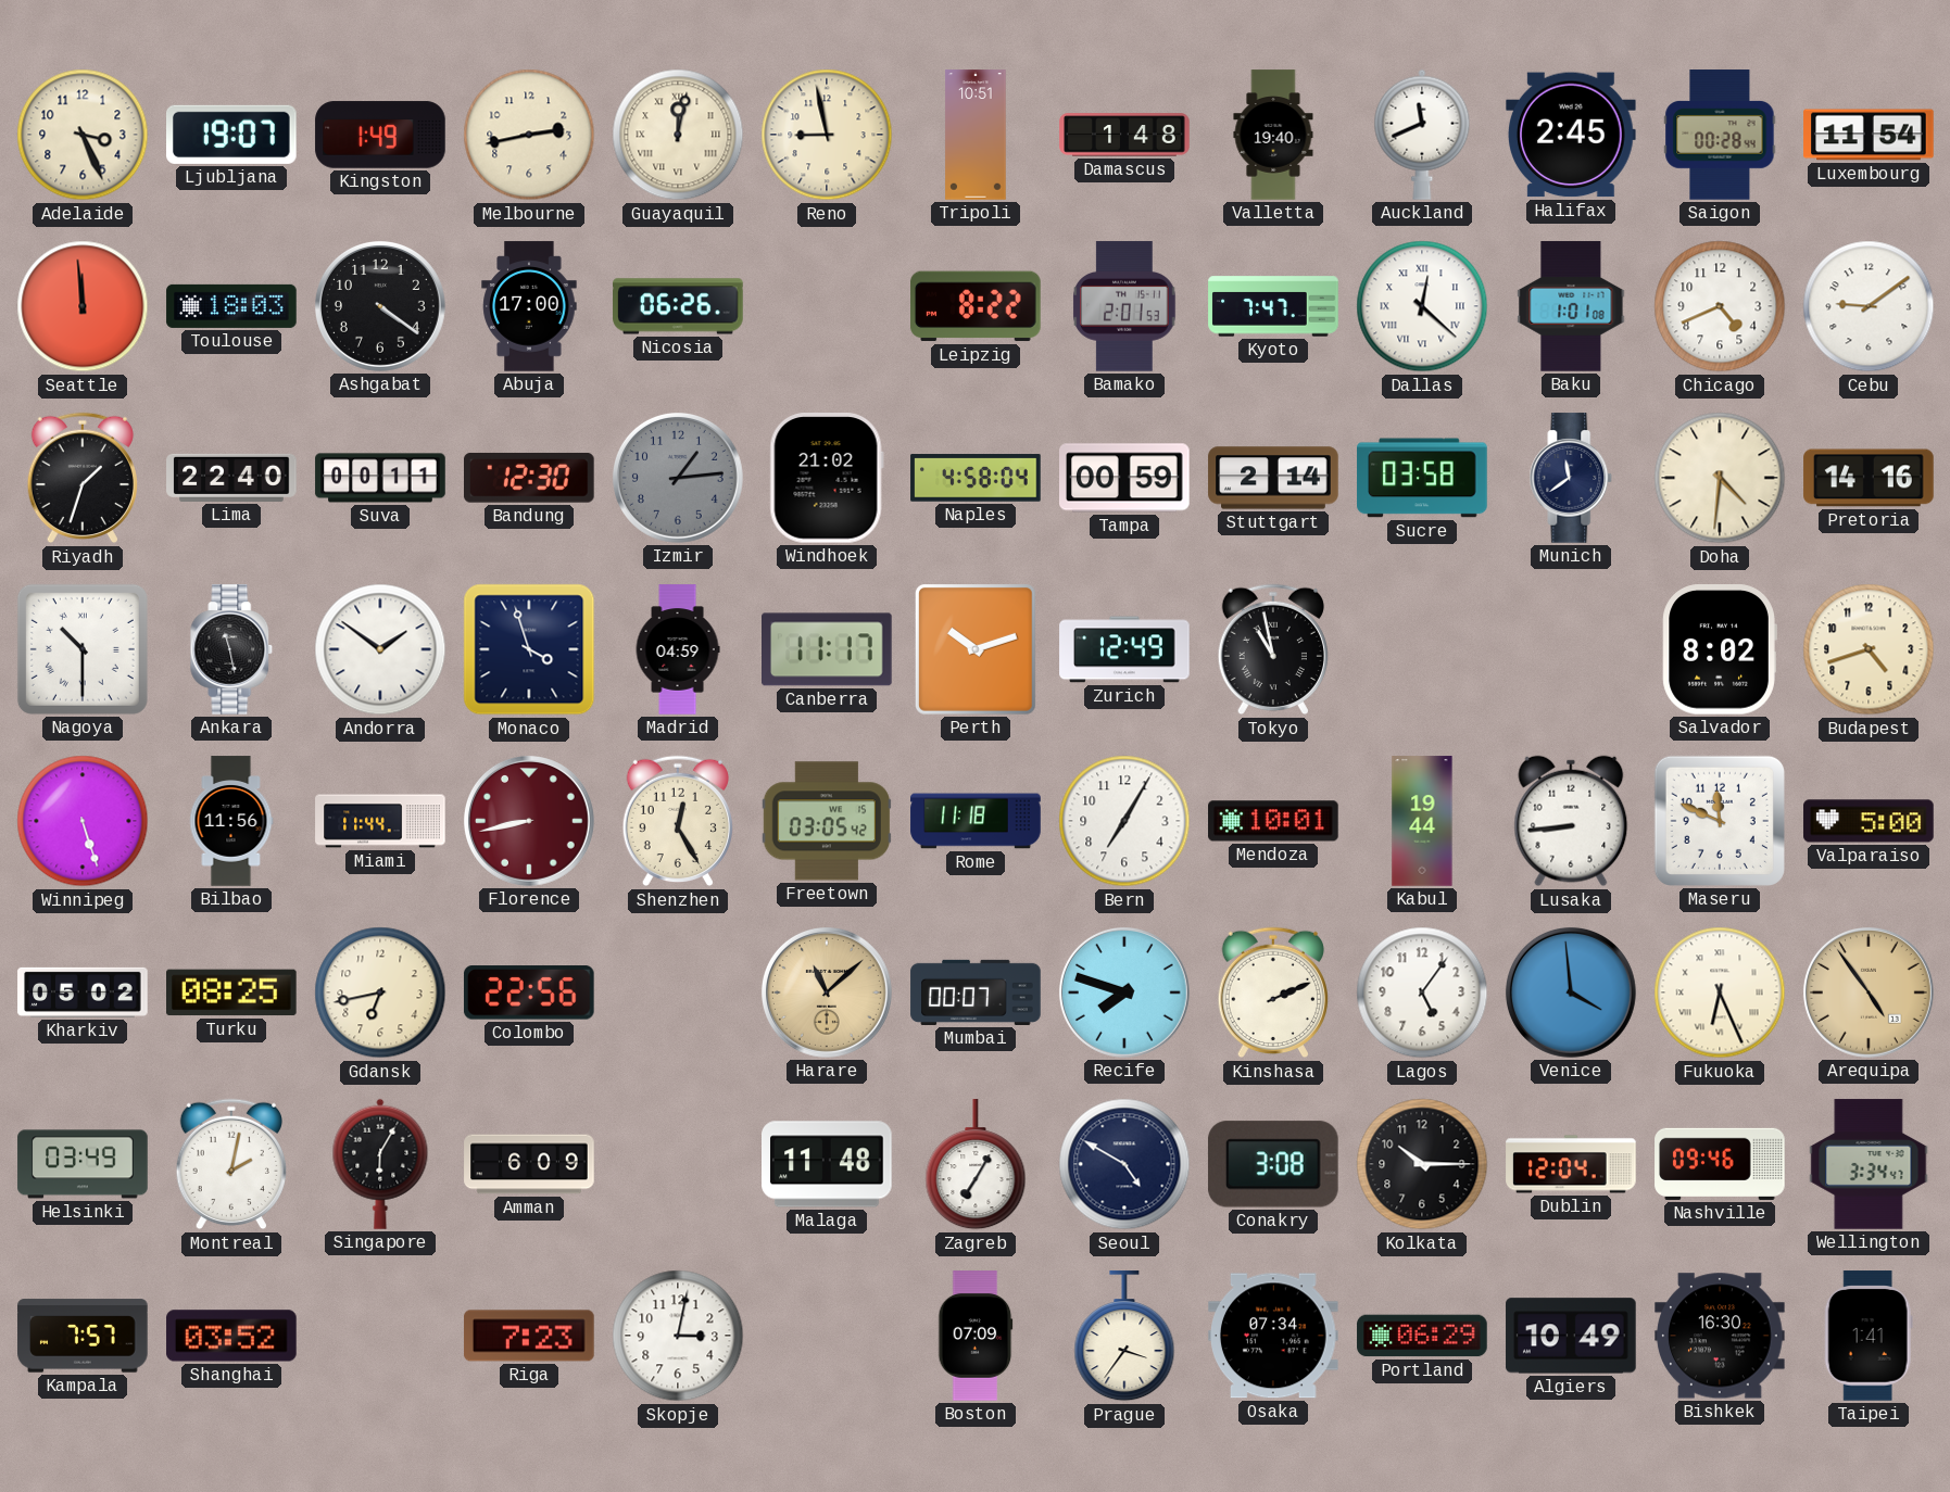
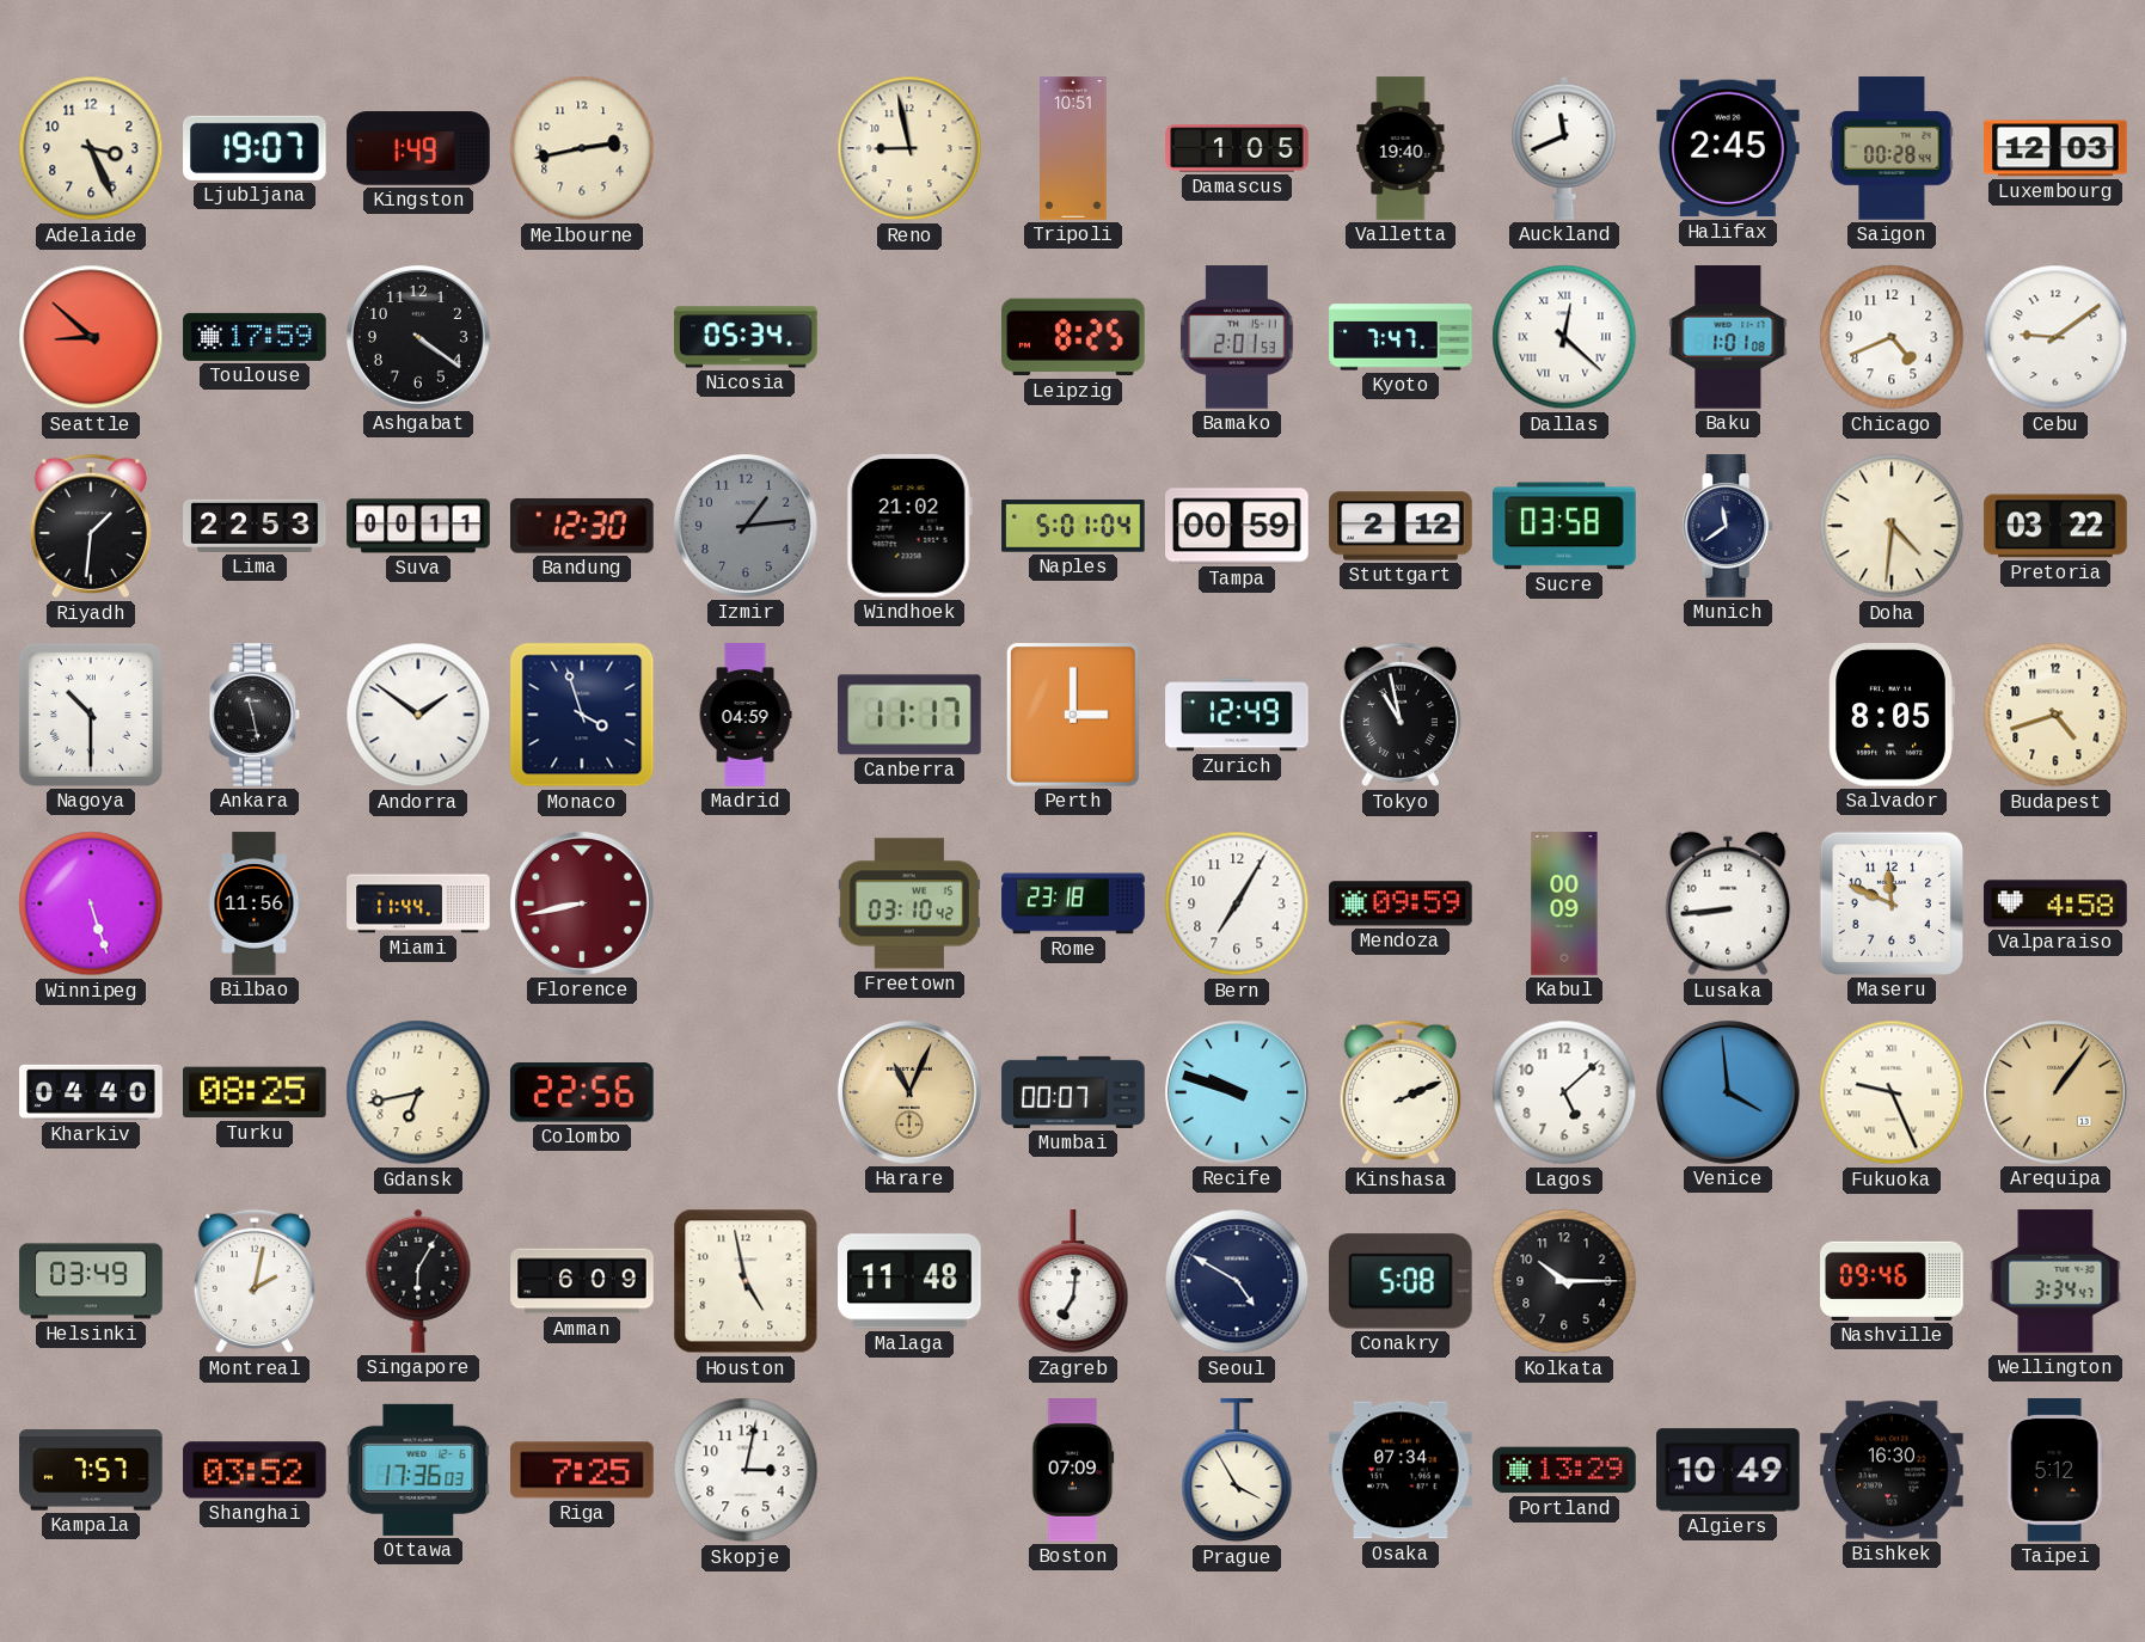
Guayaquil: 12:02 -> none (678, 135)
Damascus: 1:48 -> 1:05 (1237, 148)
Luxembourg: 11:54 -> 12:03 (2055, 148)
Seattle: 11:59 -> 8:52 (91, 337)
Toulouse: 18:03 -> 17:59 (255, 337)
Abuja: 17:00 -> none (529, 306)
Nicosia: 06:26 -> 05:34 (746, 337)
Leipzig: 8:22 -> 8:25 (1073, 337)
Riyadh: 1:33 -> 1:31 (90, 526)
Lima: 22:40 -> 22:53 (255, 526)
Naples: 4:58 -> 5:01 (1073, 526)
Stuttgart: 2:14 -> 2:12 (1401, 526)
Pretoria: 14:16 -> 03:22 (2055, 526)
Perth: 10:12 -> 3:00 (1073, 716)
Salvador: 8:02 -> 8:05 (1892, 716)
Shenzhen: 12:25 -> none (677, 821)
Freetown: 03:05 -> 03:10 (909, 903)
Rome: 11:18 -> 23:18 (1073, 903)
Mendoza: 10:01 -> 09:59 (1401, 903)
Kabul: 19:44 -> 00:09 (1564, 903)
Valparaiso: 5:00 -> 4:58 (2055, 903)
Kharkiv: 05:02 -> 04:40 (91, 1092)
Harare: 11:08 -> 11:04 (909, 1092)
Recife: 7:48 -> 9:48 (1237, 1092)
Lagos: 5:06 -> 5:08 (1564, 1092)
Fukuoka: 6:26 -> 9:26 (1892, 1092)
Arequipa: 4:54 -> 1:06 (2055, 1092)
Houston: none -> 4:58 (746, 1281)
Zagreb: 7:05 -> 7:01 (1073, 1282)
Conakry: 3:08 -> 5:08 (1401, 1281)
Dublin: 12:04 -> none (1571, 1164)
Ottawa: none -> 17:36 (418, 1470)
Riga: 7:23 -> 7:25 (582, 1470)
Prague: 3:36 -> 3:55 (1237, 1471)
Portland: 06:29 -> 13:29 (1564, 1470)
Taipei: 1:41 -> 5:12 (2055, 1470)
